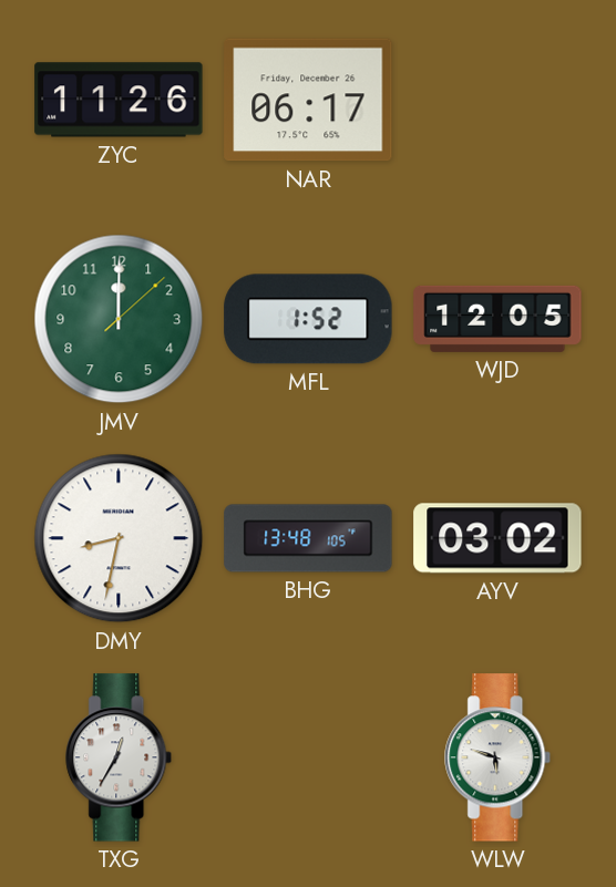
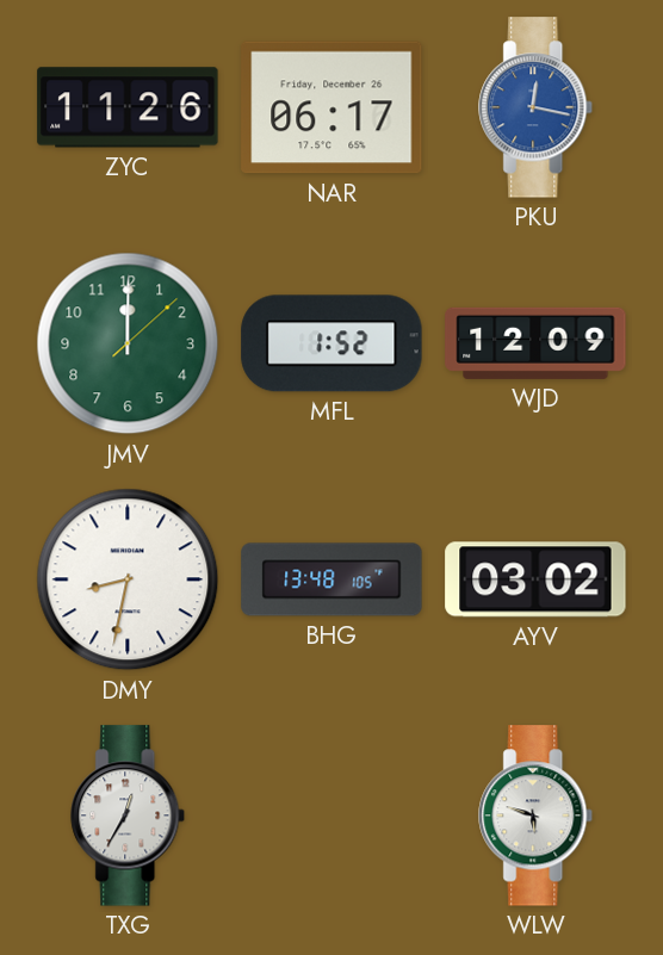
PKU: none -> 12:17 (537, 107)
WJD: 12:05 -> 12:09 (535, 343)
